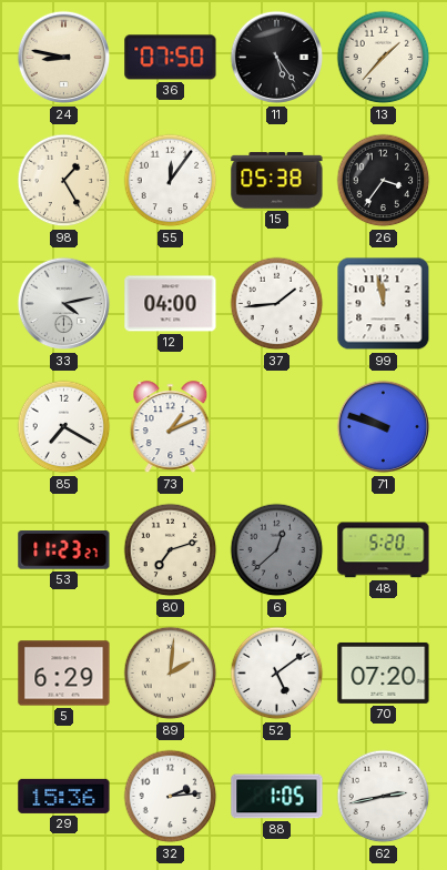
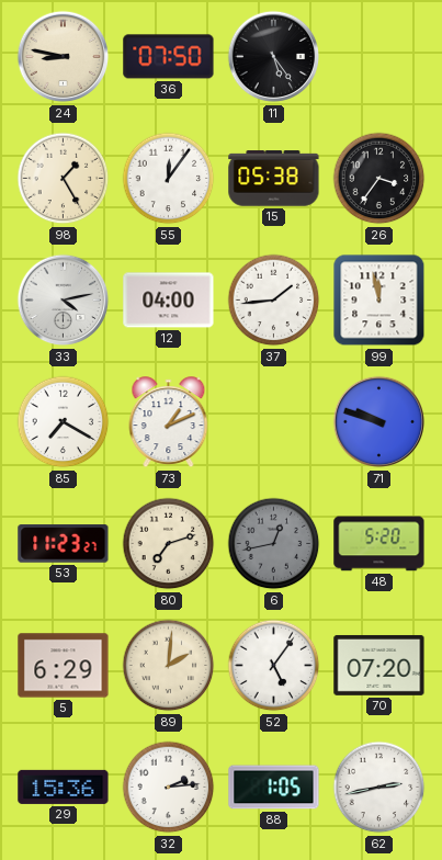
13: 1:37 -> none (384, 58)
6: 12:38 -> 12:43 (274, 544)
52: 5:09 -> 5:06 (274, 666)
